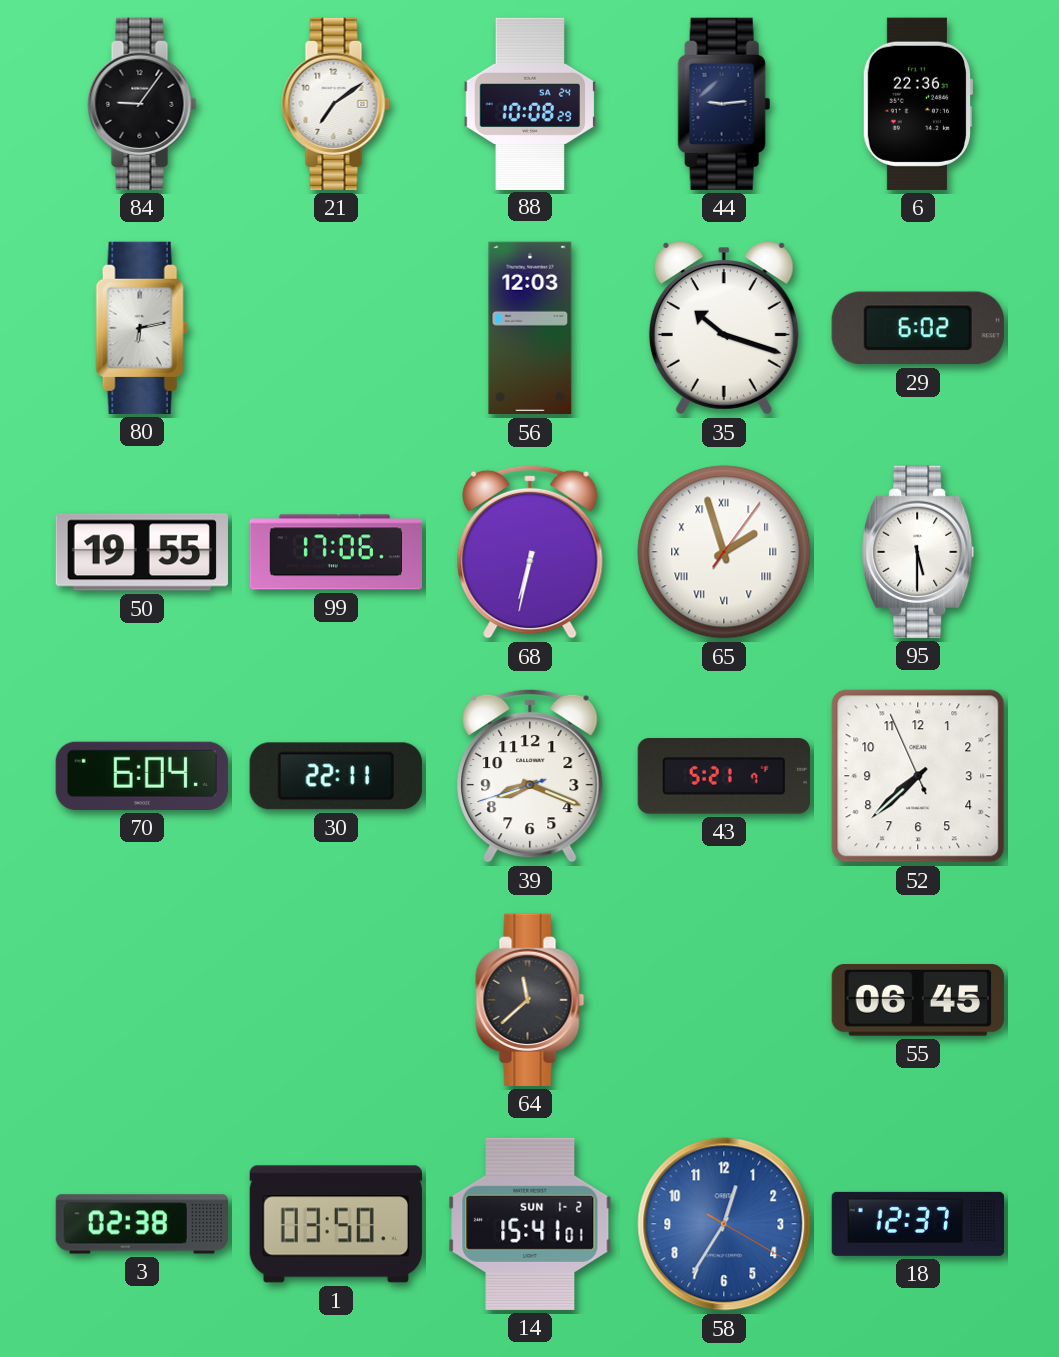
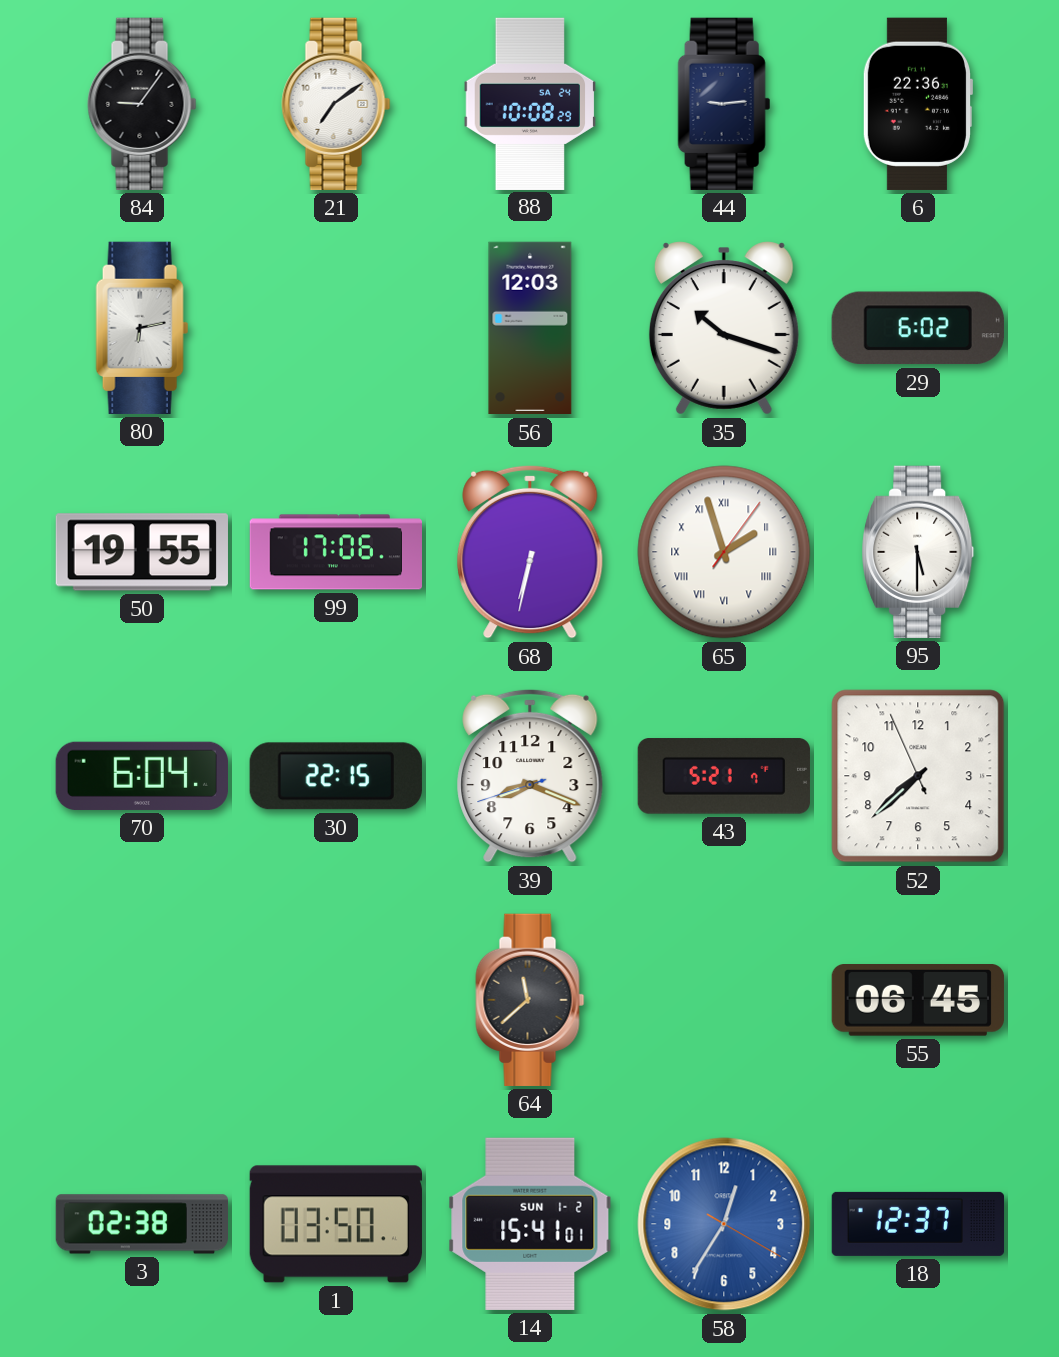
30: 22:11 -> 22:15 (336, 776)
